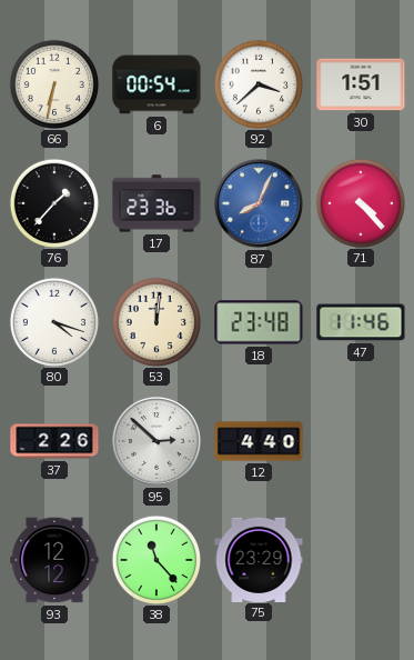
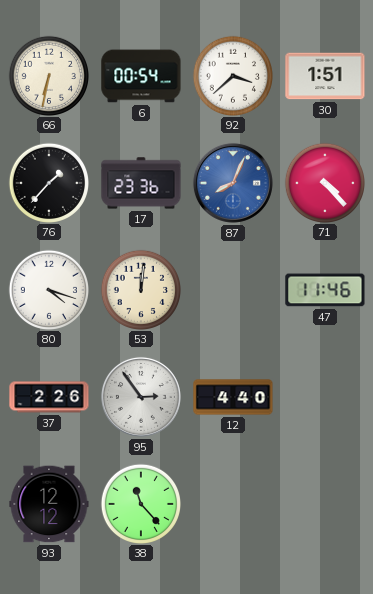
18: 23:48 -> none (259, 322)
95: 2:52 -> 2:54 (141, 397)
75: 23:29 -> none (259, 559)
